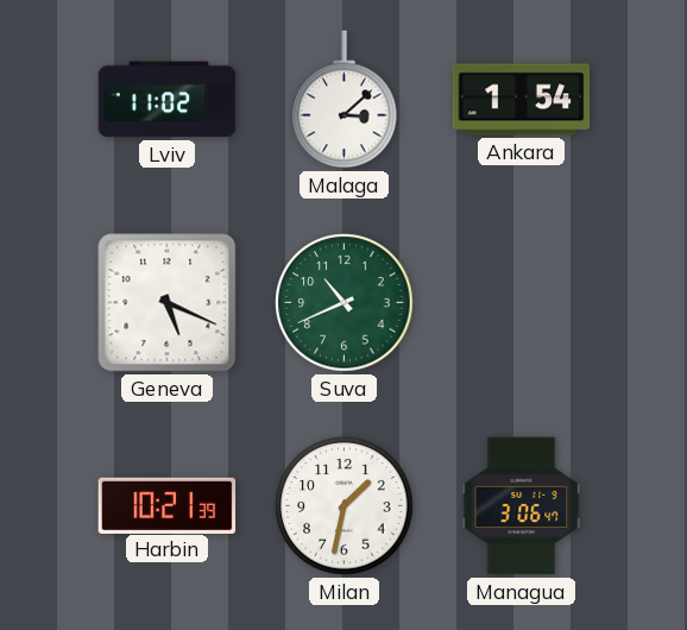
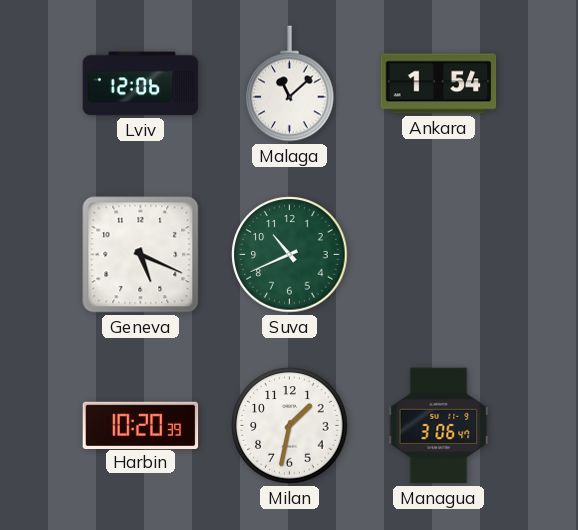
Lviv: 11:02 -> 12:06 (141, 84)
Malaga: 3:08 -> 11:08 (290, 84)
Harbin: 10:21 -> 10:20 (141, 425)
